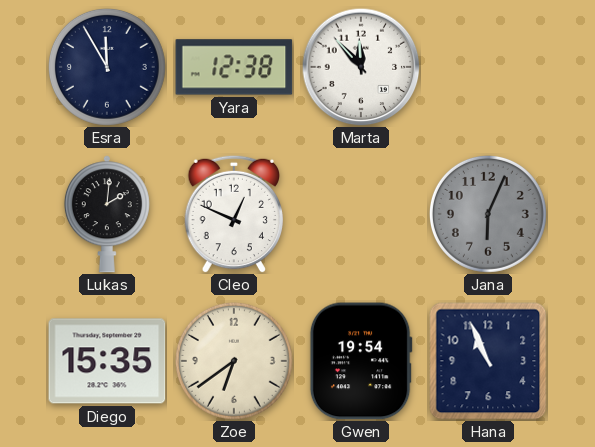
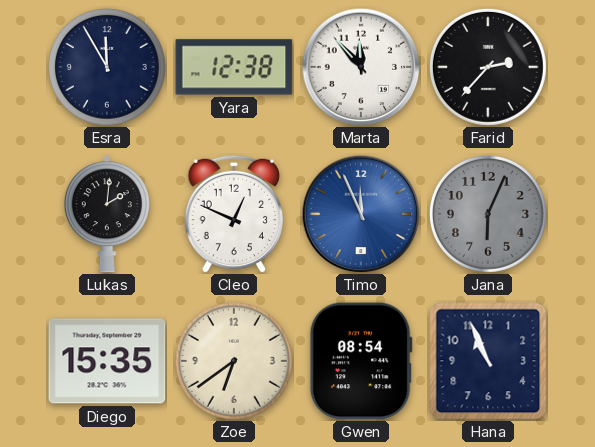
Farid: none -> 2:37 (488, 67)
Timo: none -> 11:56 (361, 214)
Gwen: 19:54 -> 08:54 (361, 361)
